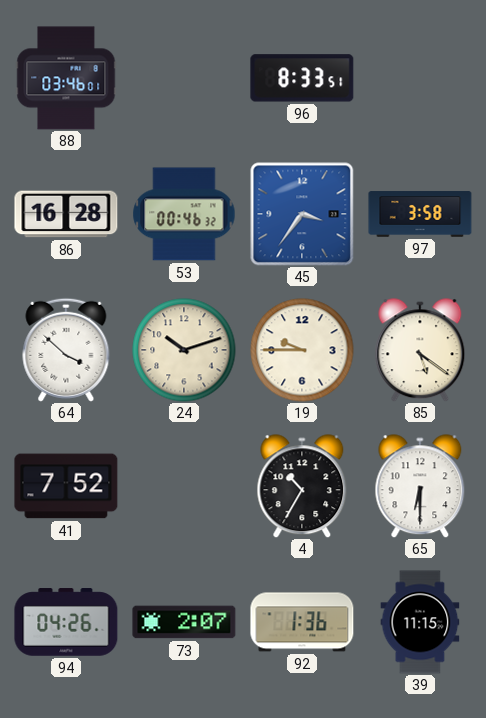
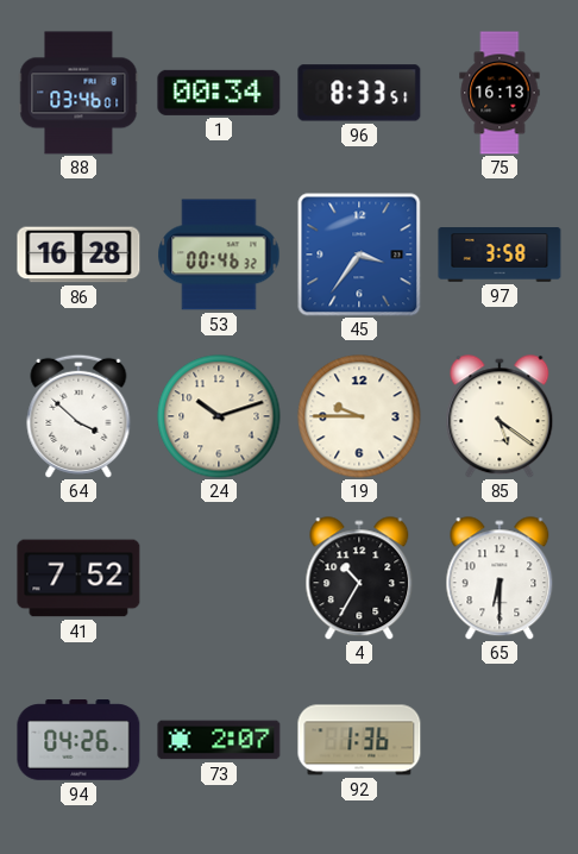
1: none -> 00:34 (219, 93)
75: none -> 16:13 (500, 93)
39: 11:15 -> none (420, 622)
